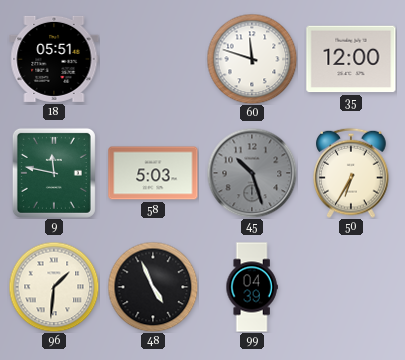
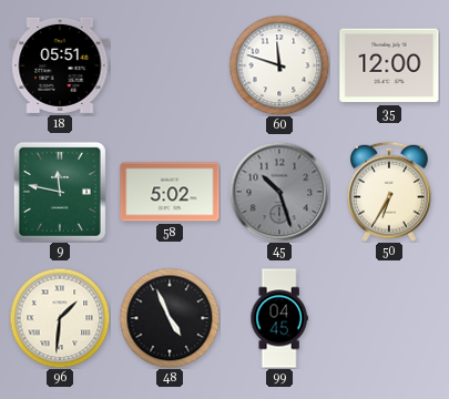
58: 5:03 -> 5:02 (170, 192)
99: 04:39 -> 04:45 (279, 318)
